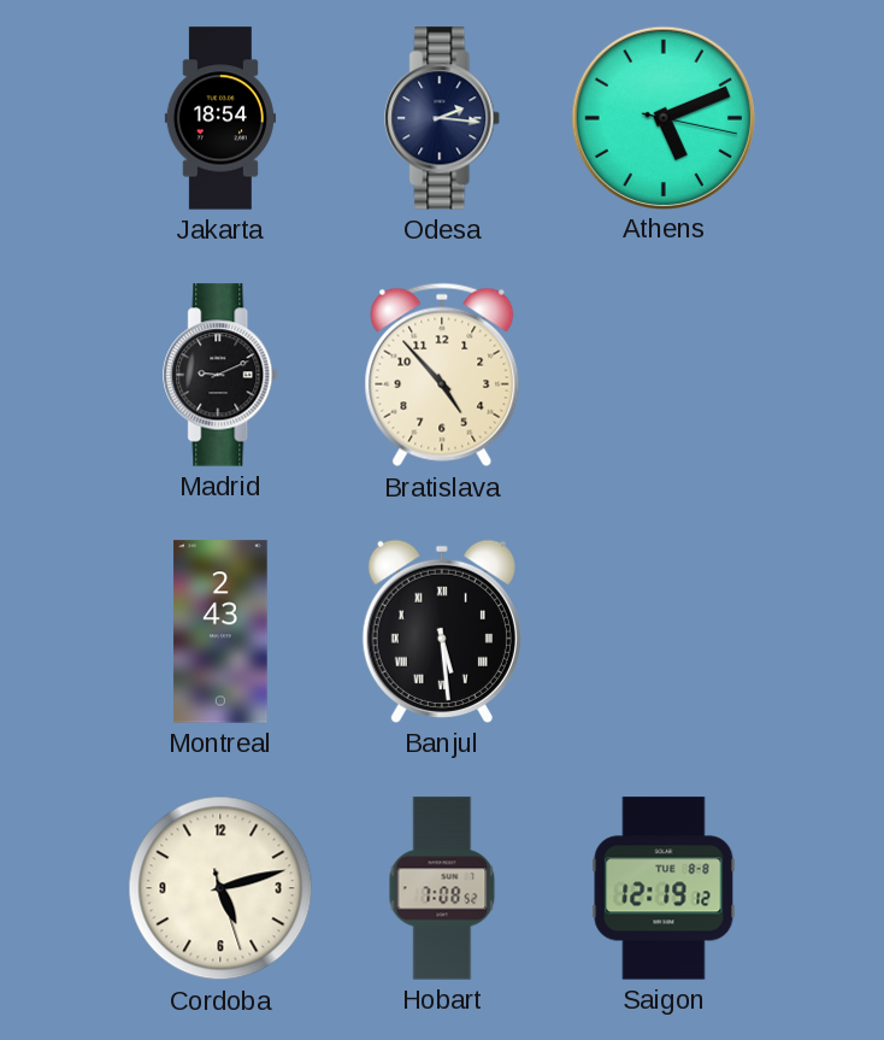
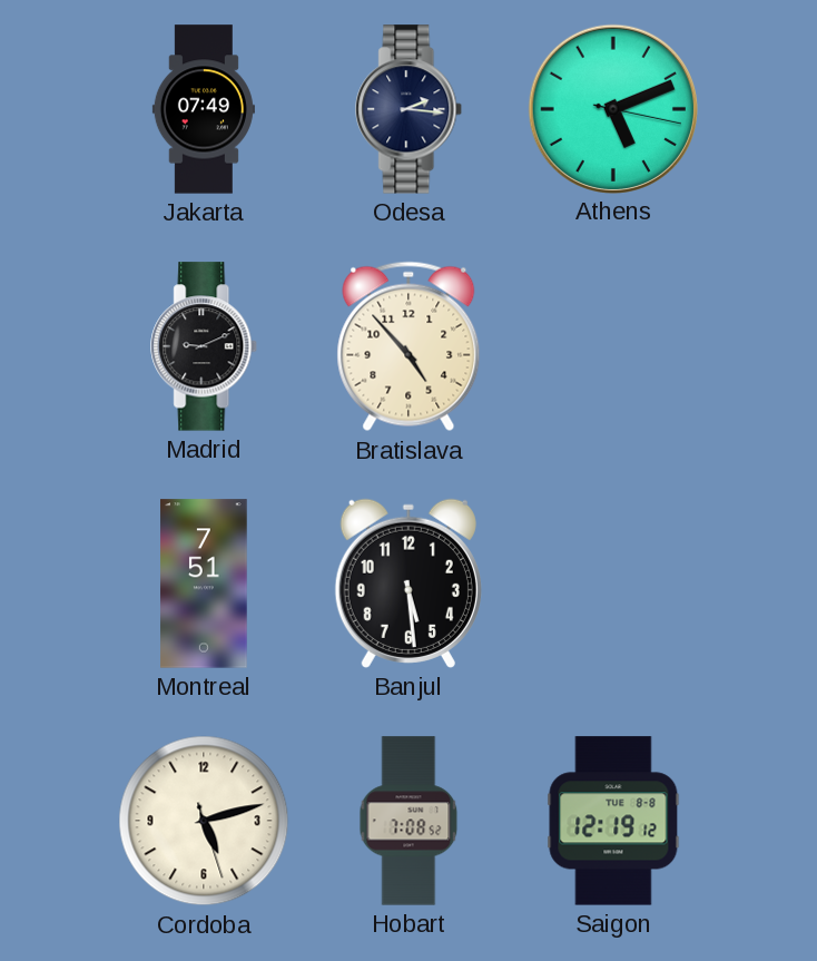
Jakarta: 18:54 -> 07:49 (204, 109)
Montreal: 2:43 -> 7:51 (204, 584)
Banjul numerals: Roman -> Arabic (408, 584)
